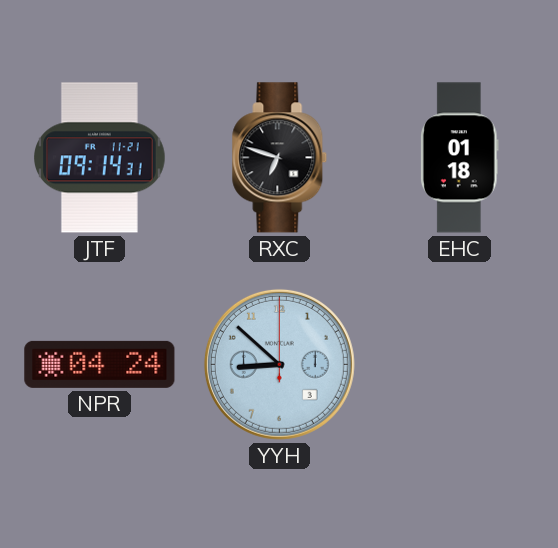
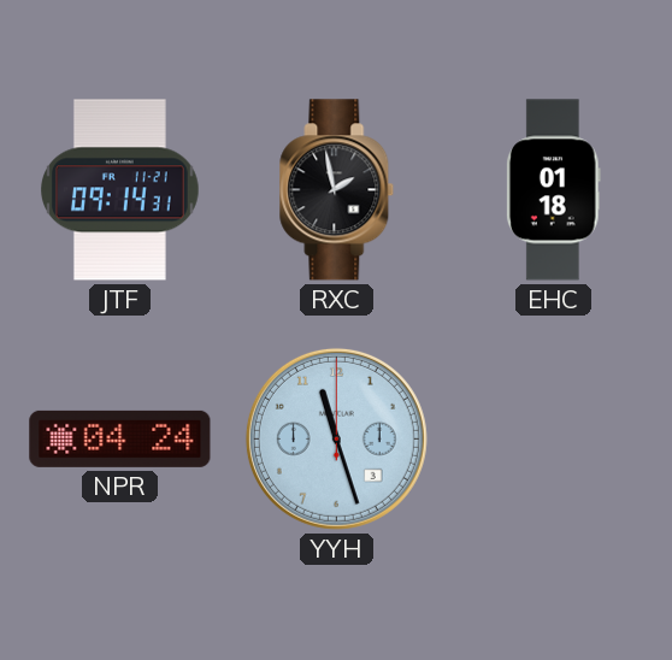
RXC: 6:48 -> 1:58 (337, 190)
YYH: 8:52 -> 11:27 (336, 438)
